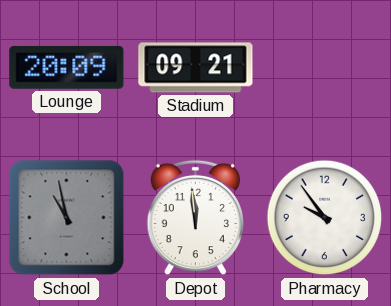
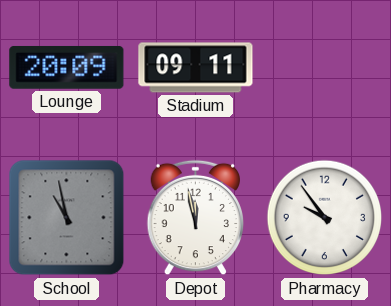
Stadium: 09:21 -> 09:11 (196, 68)
Depot: 11:59 -> 11:58 (196, 218)
